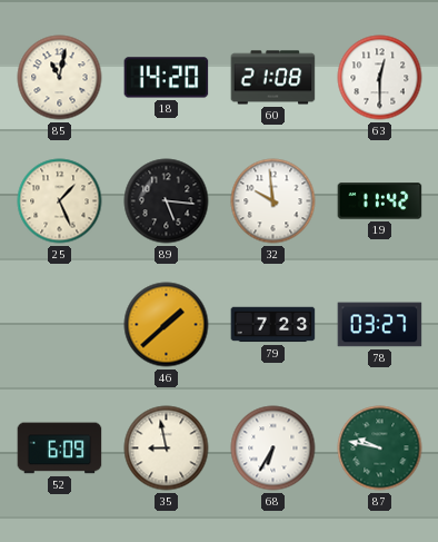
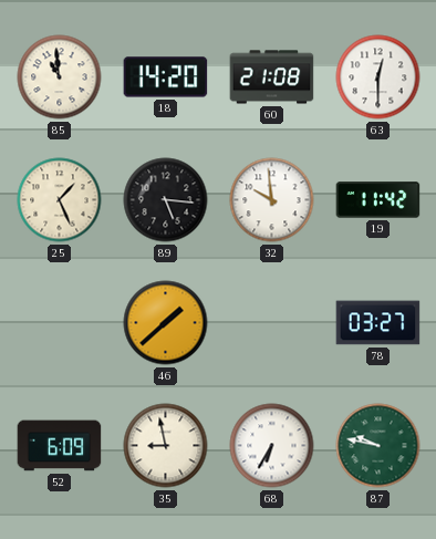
85: 11:02 -> 10:59 (60, 77)
79: 7:23 -> none (273, 325)
